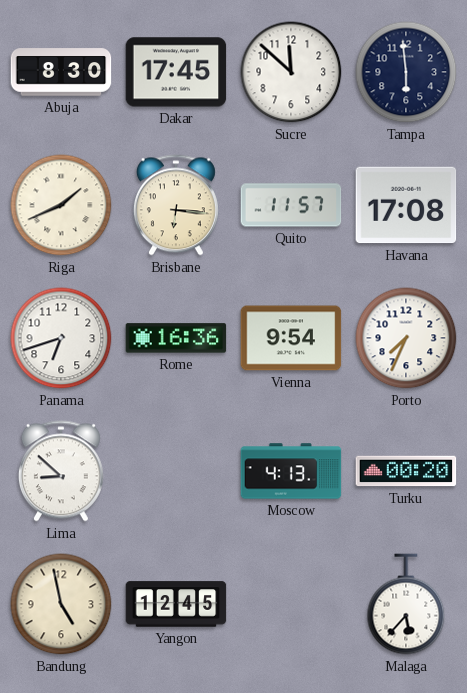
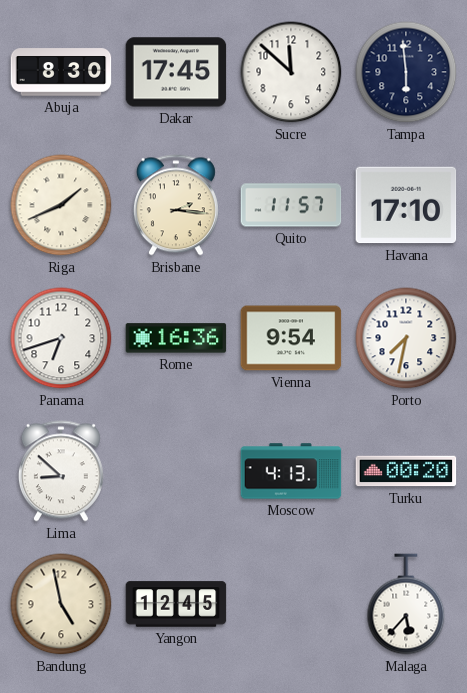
Brisbane: 6:16 -> 2:16 (176, 205)
Havana: 17:08 -> 17:10 (406, 205)
Porto: 7:34 -> 7:32 (406, 338)
